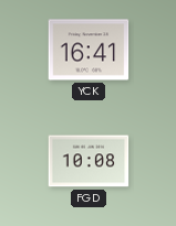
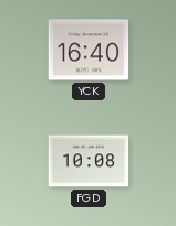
YCK: 16:41 -> 16:40 (89, 50)
